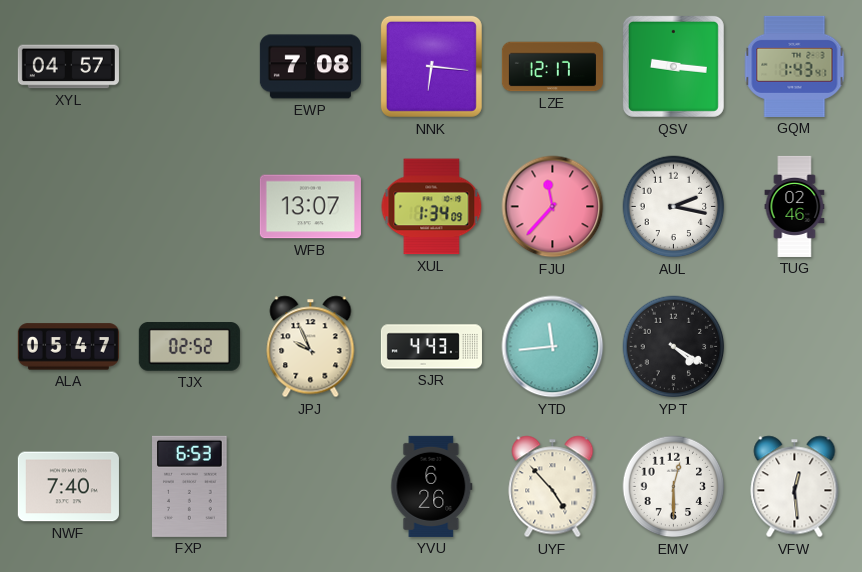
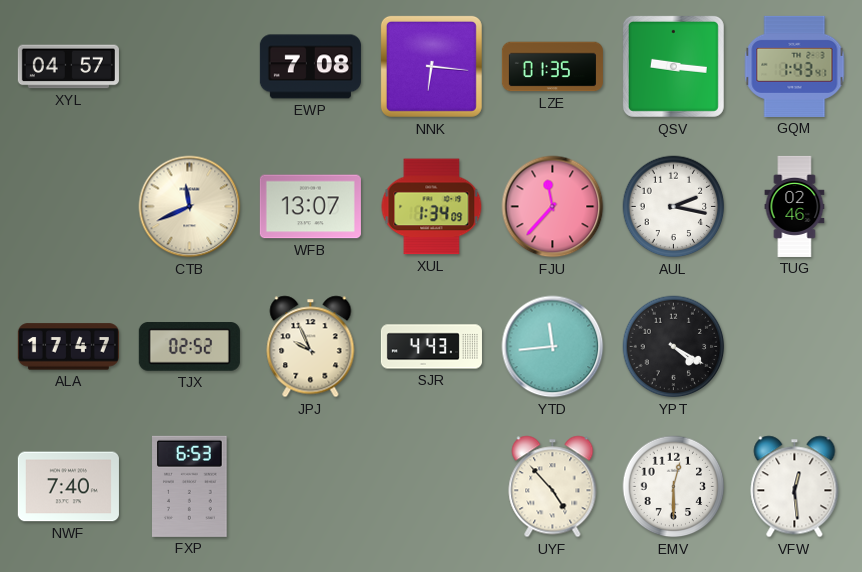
LZE: 12:17 -> 01:35 (552, 67)
CTB: none -> 11:41 (190, 207)
ALA: 05:47 -> 17:47 (68, 347)
YVU: 6:26 -> none (432, 486)
